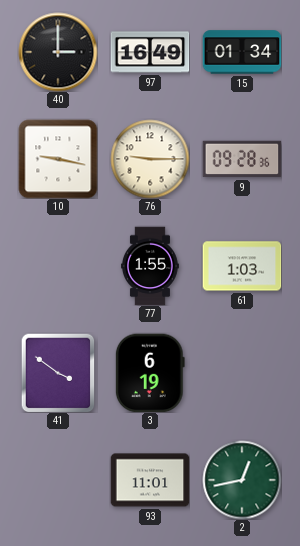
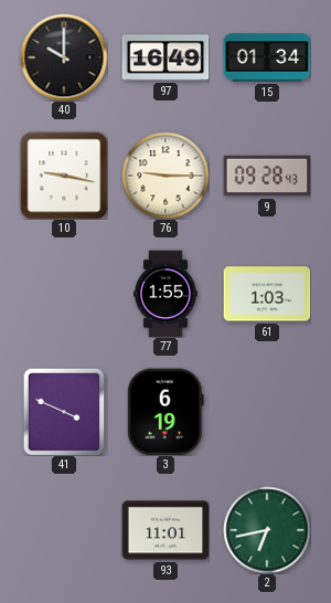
40: 3:00 -> 10:00 (64, 57)
9: 09:28:36 -> 09:28:43 (267, 176)
41: 3:51 -> 3:49 (64, 412)
2: 12:43 -> 6:43 (267, 530)
